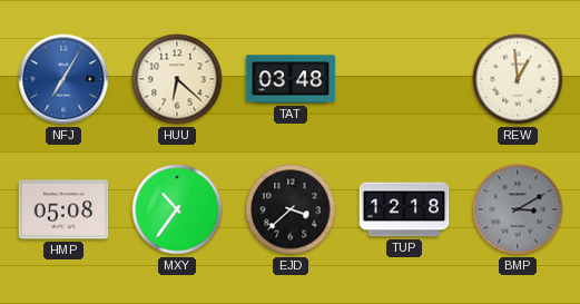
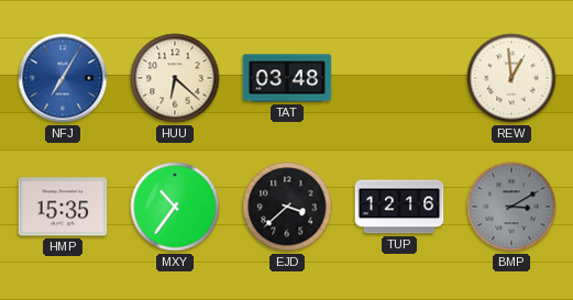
HMP: 05:08 -> 15:35 (63, 207)
TUP: 12:18 -> 12:16 (399, 207)
